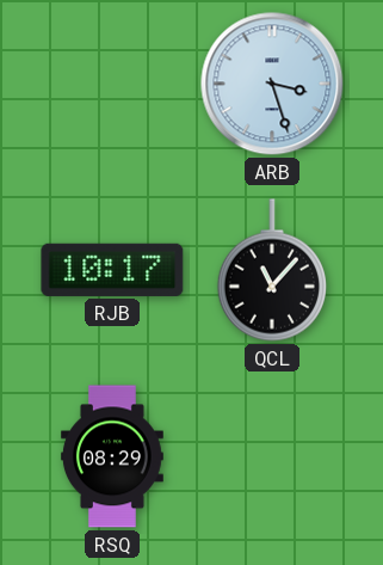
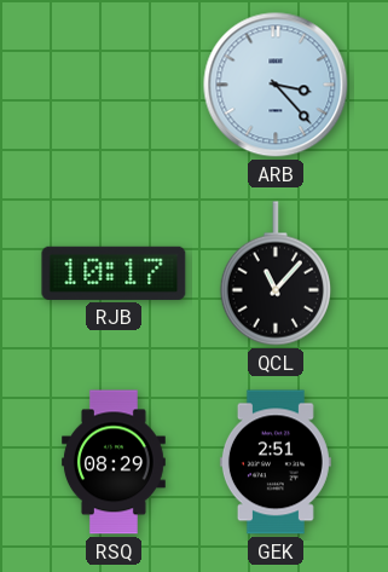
ARB: 3:27 -> 3:23 (276, 85)
GEK: none -> 2:51 (276, 462)
